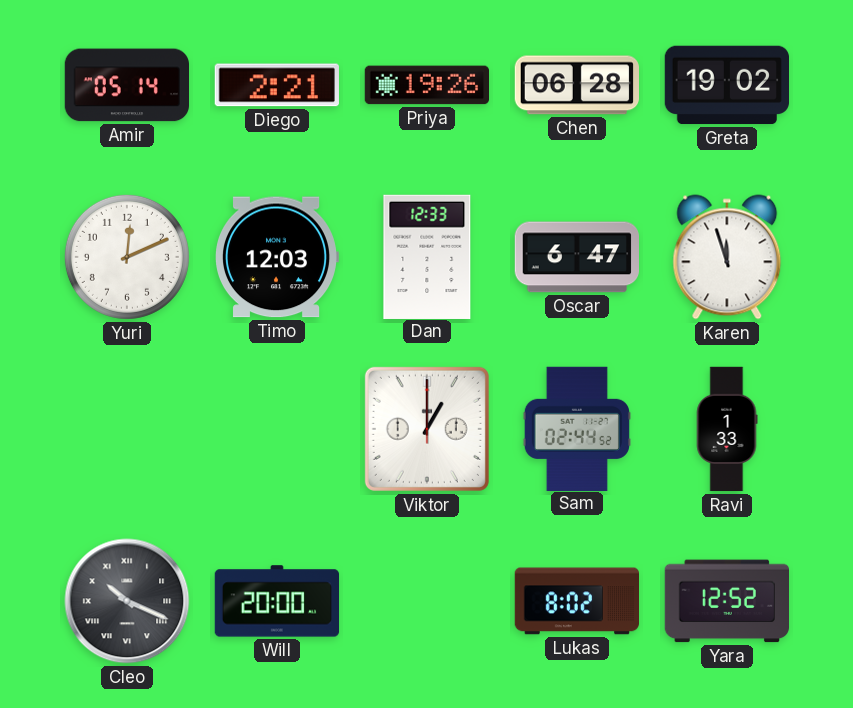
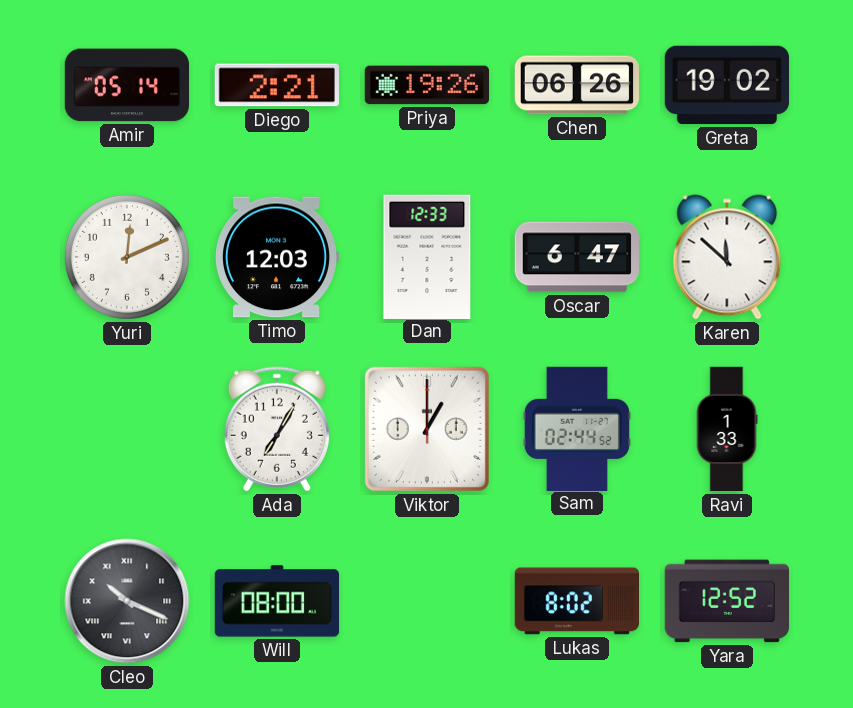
Chen: 06:28 -> 06:26 (576, 85)
Karen: 11:57 -> 11:52 (727, 257)
Ada: none -> 7:05 (277, 429)
Will: 20:00 -> 08:00 (277, 601)
